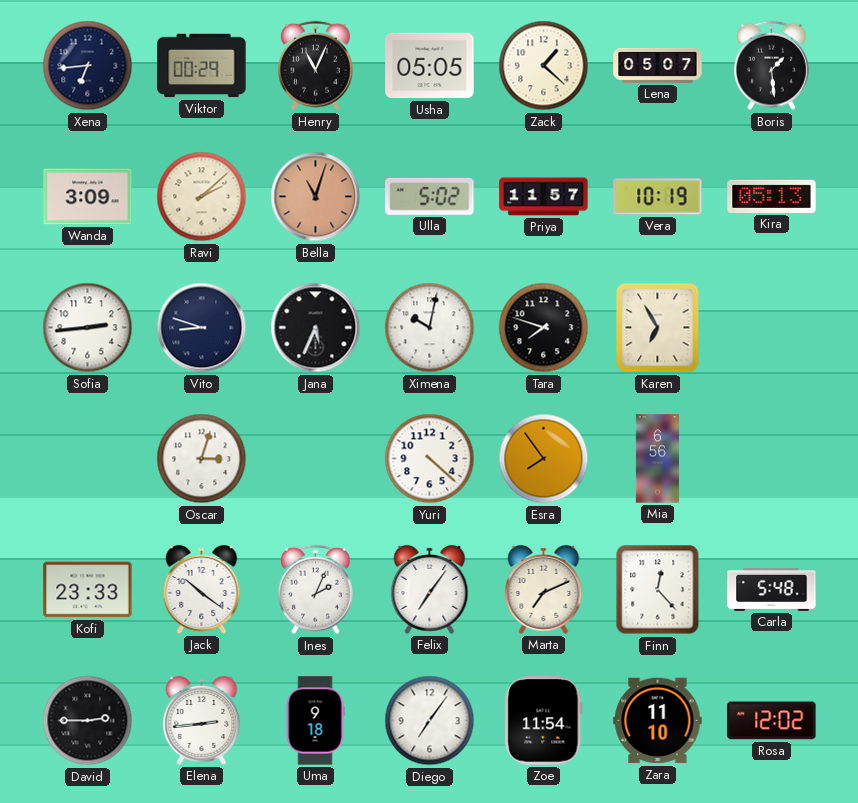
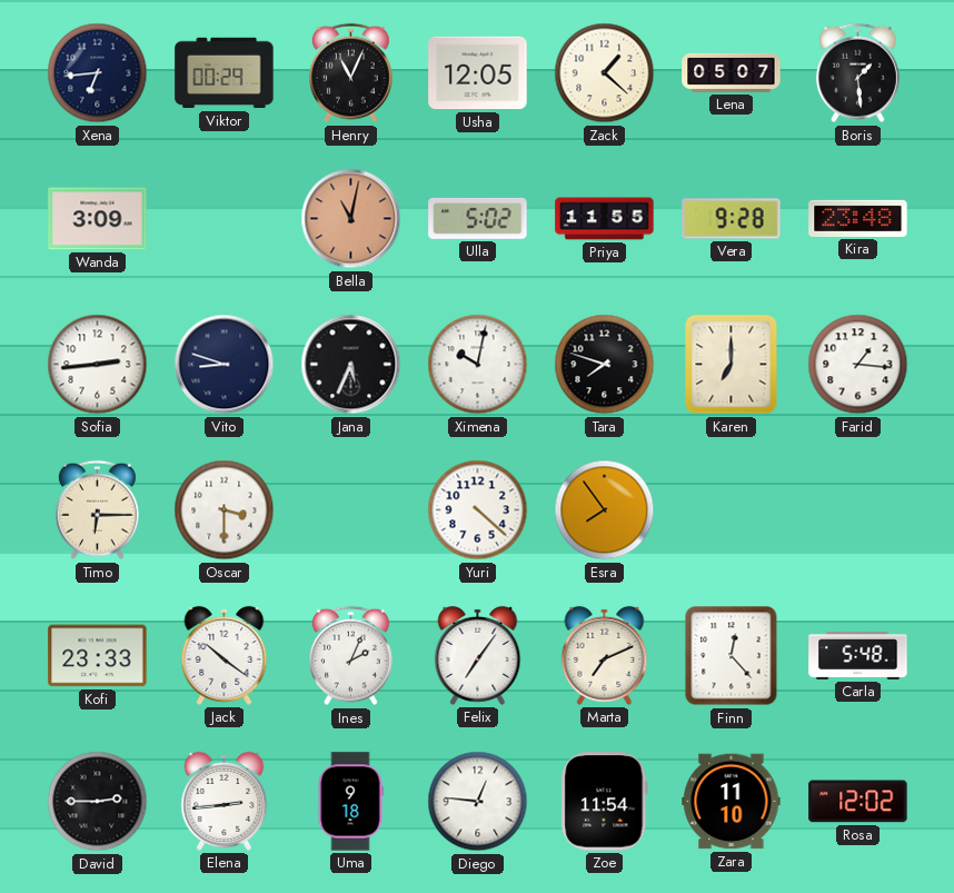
Usha: 05:05 -> 12:05 (478, 73)
Ravi: 2:08 -> none (202, 197)
Bella: 11:03 -> 11:02 (351, 219)
Priya: 11:57 -> 11:55 (605, 219)
Vera: 10:19 -> 9:28 (732, 219)
Kira: 05:13 -> 23:48 (858, 218)
Karen: 6:55 -> 7:00 (732, 365)
Farid: none -> 1:16 (858, 365)
Timo: none -> 6:15 (98, 510)
Oscar: 3:03 -> 3:30 (225, 510)
Mia: 6:56 -> none (657, 459)
Diego: 7:06 -> 12:46 (478, 802)
